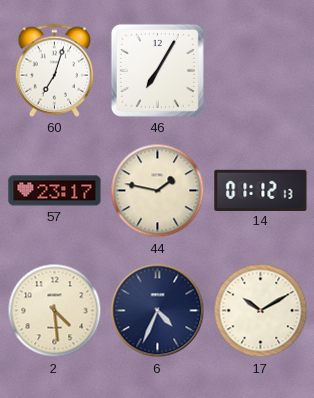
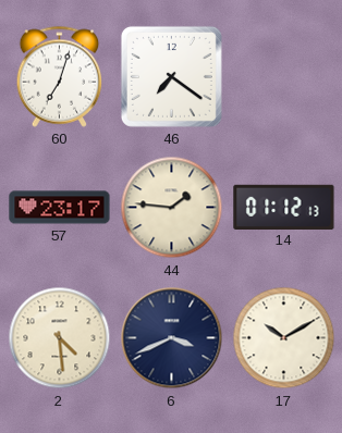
46: 7:05 -> 7:21 (171, 76)
44: 1:47 -> 1:46 (172, 208)
6: 4:34 -> 3:41 (172, 338)
